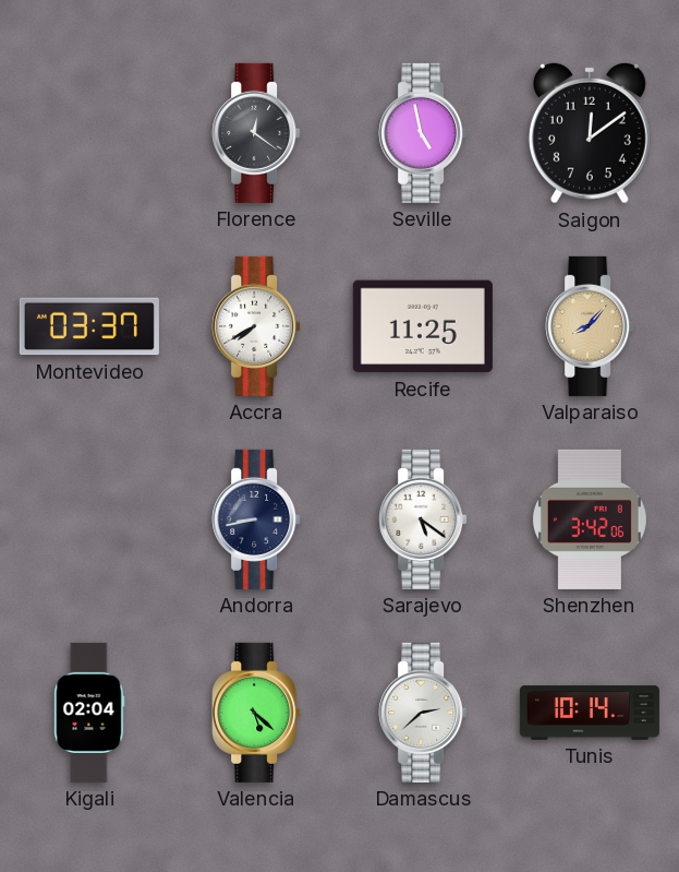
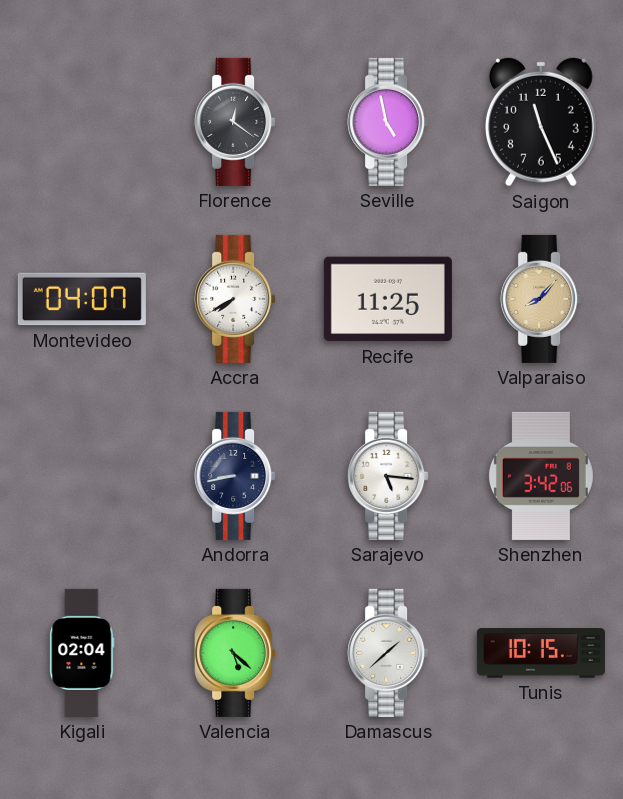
Saigon: 12:09 -> 11:26 (541, 122)
Montevideo: 03:37 -> 04:07 (82, 299)
Sarajevo: 5:21 -> 5:16 (388, 476)
Damascus: 2:38 -> 1:38 (388, 653)
Tunis: 10:14 -> 10:15 (541, 653)
